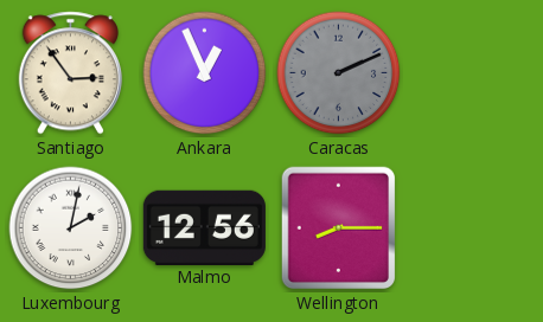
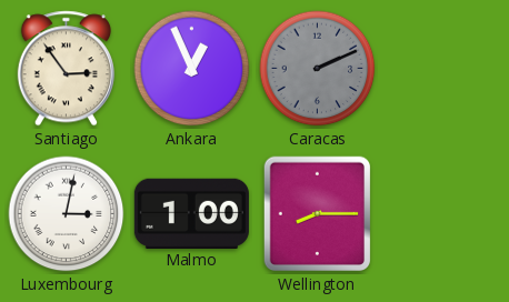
Luxembourg: 2:02 -> 3:02 (67, 214)
Malmo: 12:56 -> 1:00 (191, 213)
